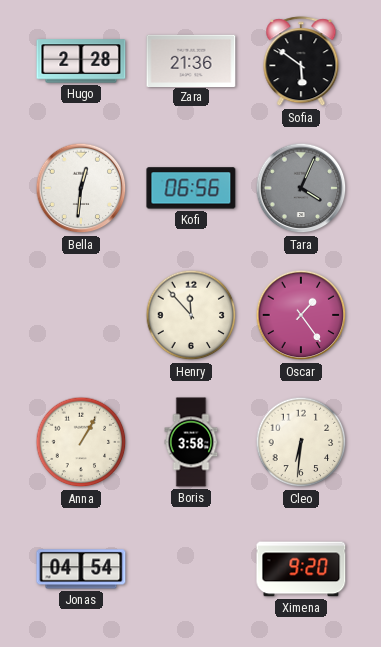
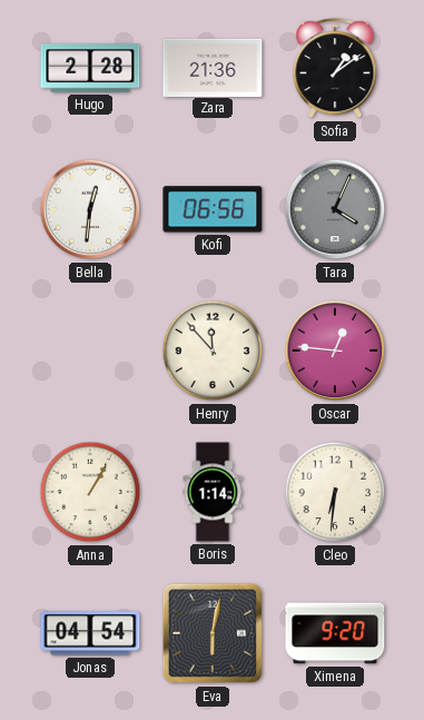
Sofia: 5:51 -> 1:09 (335, 69)
Oscar: 1:24 -> 12:46 (335, 351)
Boris: 3:58 -> 1:14 (213, 492)
Eva: none -> 6:02 (213, 633)
